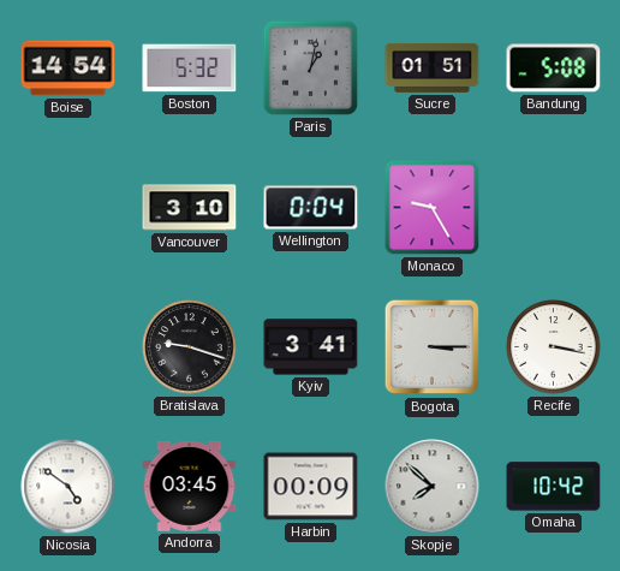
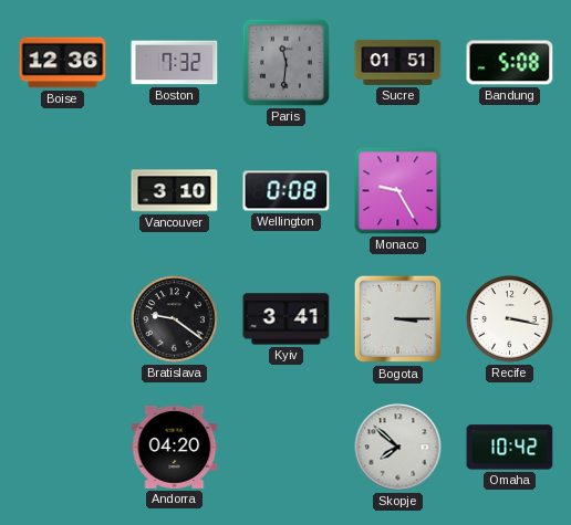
Boise: 14:54 -> 12:36 (63, 63)
Boston: 5:32 -> 7:32 (175, 63)
Paris: 1:02 -> 11:31 (285, 62)
Wellington: 0:04 -> 0:08 (287, 191)
Bratislava: 9:18 -> 9:21 (175, 319)
Nicosia: 4:51 -> none (68, 487)
Andorra: 03:45 -> 04:20 (175, 447)
Harbin: 00:09 -> none (311, 487)
